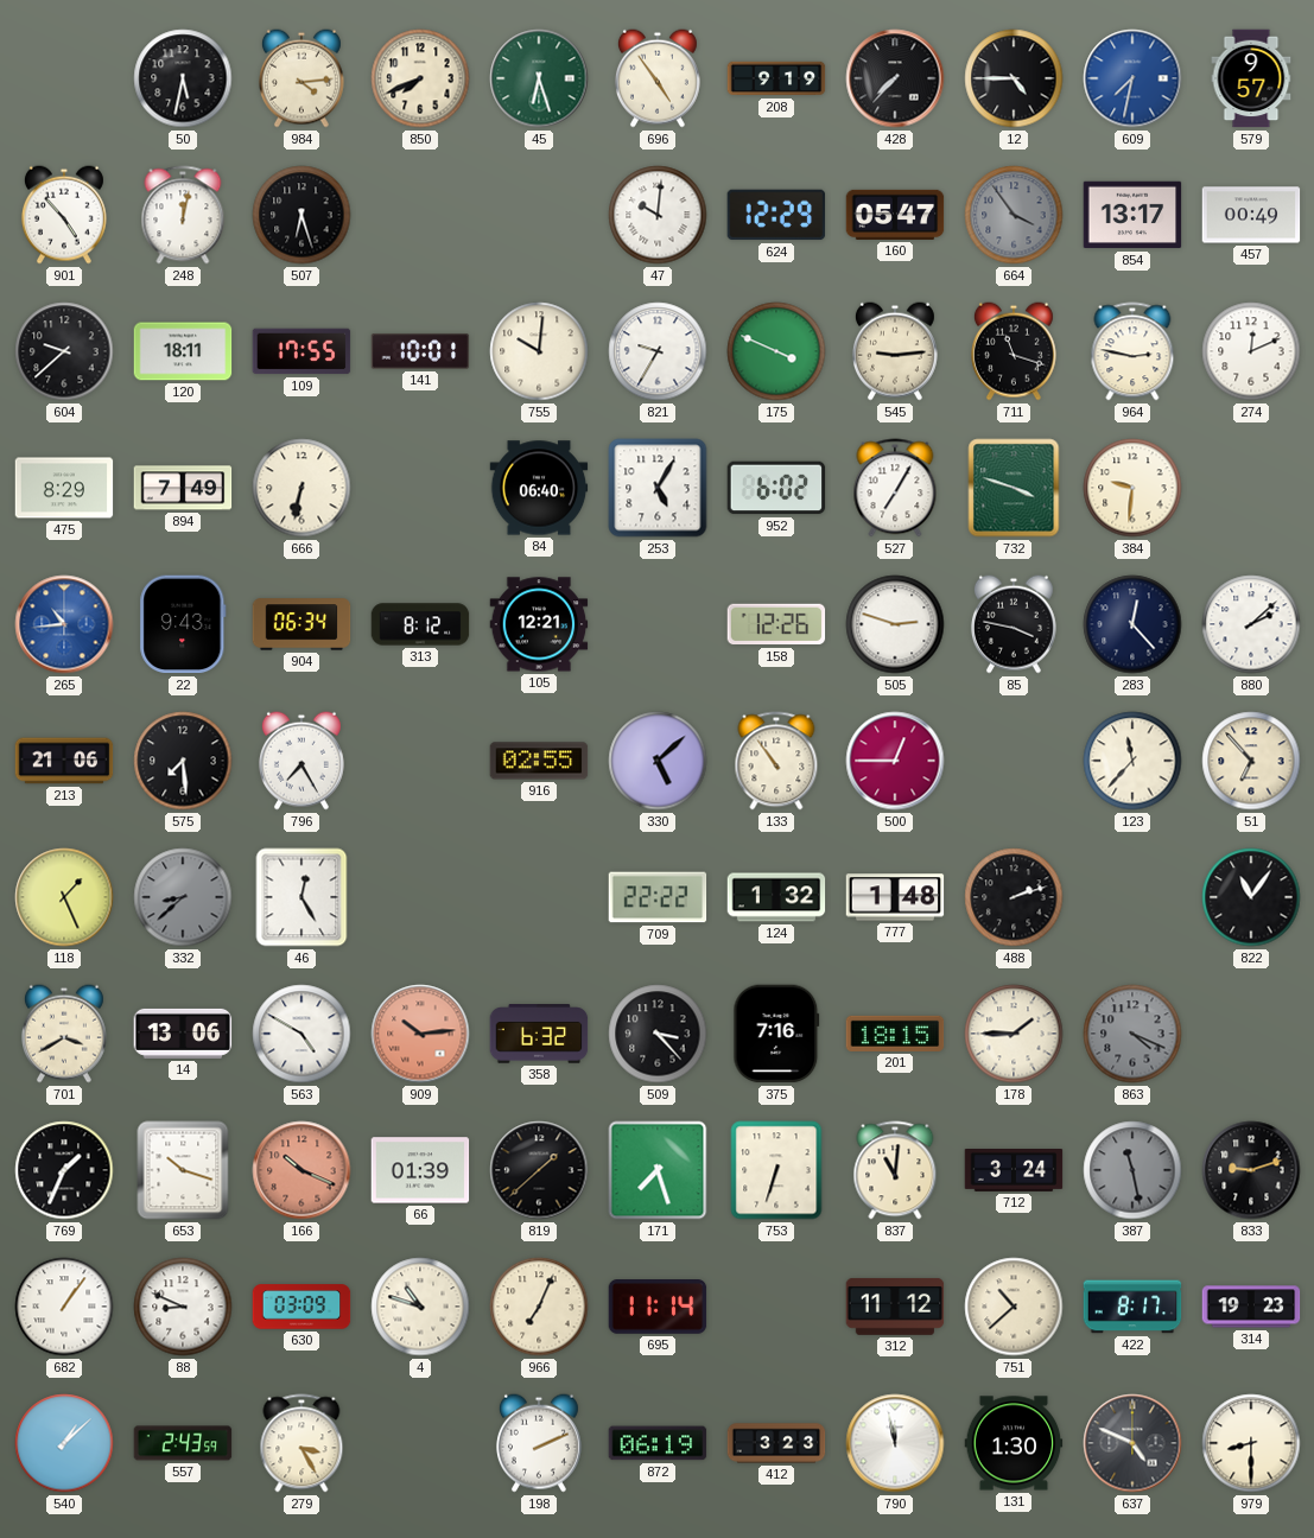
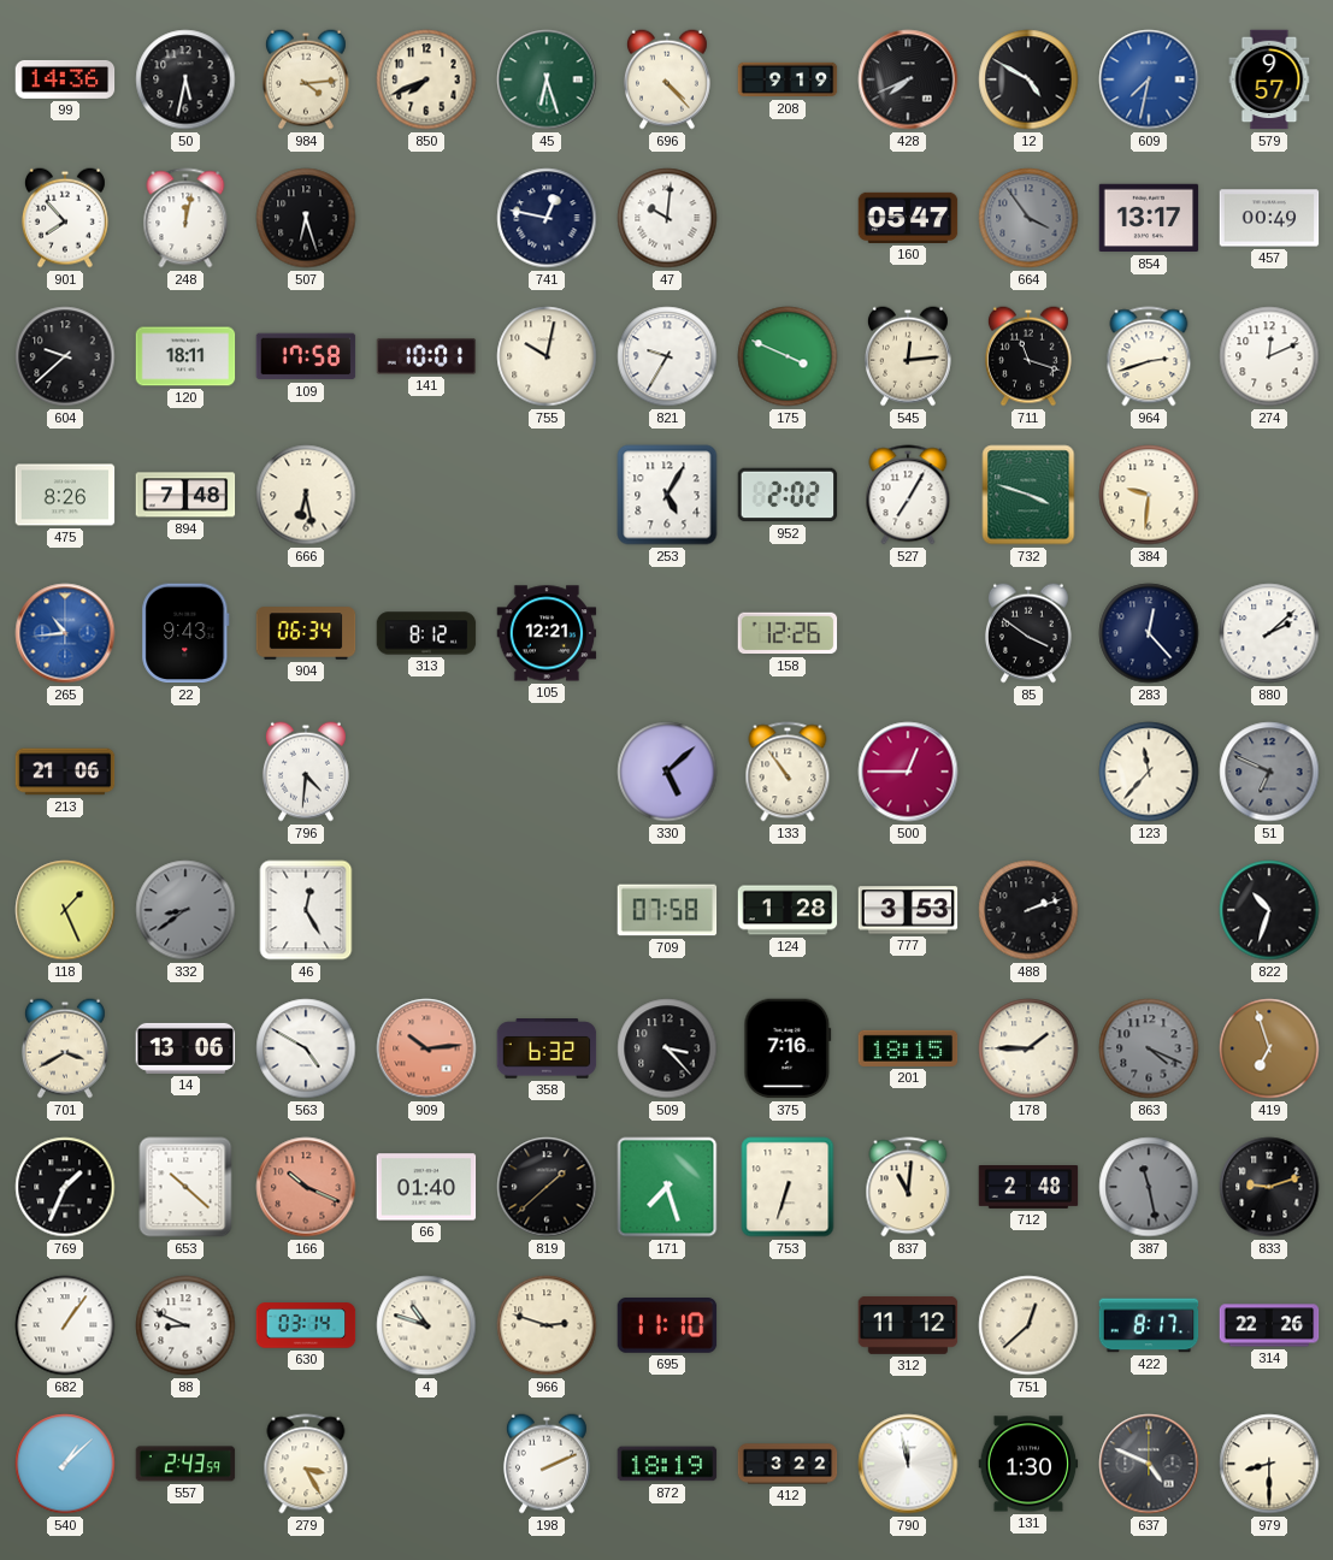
99: none -> 14:36 (65, 79)
696: 4:54 -> 4:23 (667, 79)
428: 7:37 -> 7:41 (908, 79)
12: 4:45 -> 4:50 (1028, 79)
901: 4:53 -> 7:53 (65, 218)
741: none -> 12:47 (547, 218)
624: 12:29 -> none (776, 215)
109: 17:55 -> 17:58 (306, 356)
755: 10:01 -> 10:02 (547, 356)
545: 9:14 -> 12:14 (908, 356)
964: 2:47 -> 2:42 (1149, 356)
475: 8:29 -> 8:26 (65, 495)
894: 7:49 -> 7:48 (185, 495)
666: 6:32 -> 6:28 (306, 495)
84: 06:40 -> none (539, 488)
952: 6:02 -> 2:02 (788, 495)
505: 2:48 -> none (895, 624)
85: 3:47 -> 3:51 (1028, 633)
575: 7:29 -> none (183, 761)
796: 7:25 -> 4:31 (306, 772)
916: 02:55 -> none (539, 761)
51: 6:53 -> 6:49 (1269, 772)
51 dial: cream -> grey (1269, 772)
332: 8:38 -> 8:39 (185, 910)
709: 22:22 -> 07:58 (667, 910)
124: 1:32 -> 1:28 (788, 910)
777: 1:48 -> 3:53 (908, 910)
822: 11:06 -> 10:33 (1269, 910)
419: none -> 6:57 (1269, 1048)
653: 10:18 -> 10:22 (185, 1187)
66: 01:39 -> 01:40 (426, 1187)
712: 3:24 -> 2:48 (1028, 1188)
630: 03:09 -> 03:14 (306, 1325)
966: 7:04 -> 2:48 (547, 1325)
695: 11:14 -> 11:10 (667, 1325)
751: 10:38 -> 12:38 (1028, 1325)
314: 19:23 -> 22:26 (1269, 1325)
872: 06:19 -> 18:19 (667, 1464)
412: 3:23 -> 3:22 (788, 1464)
